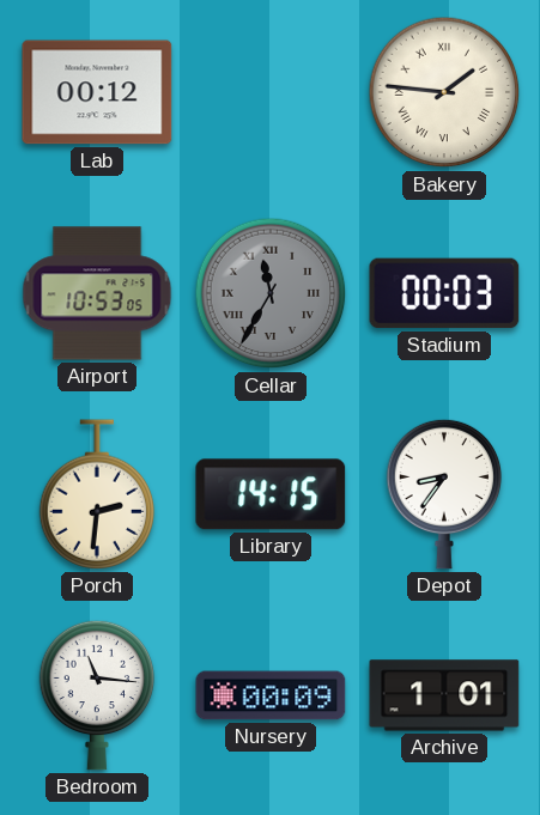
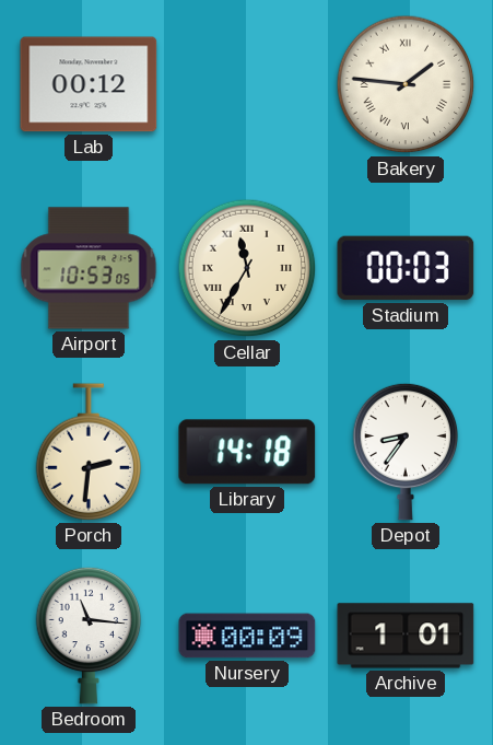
Cellar dial: grey -> cream (247, 268)
Library: 14:15 -> 14:18 (247, 452)
